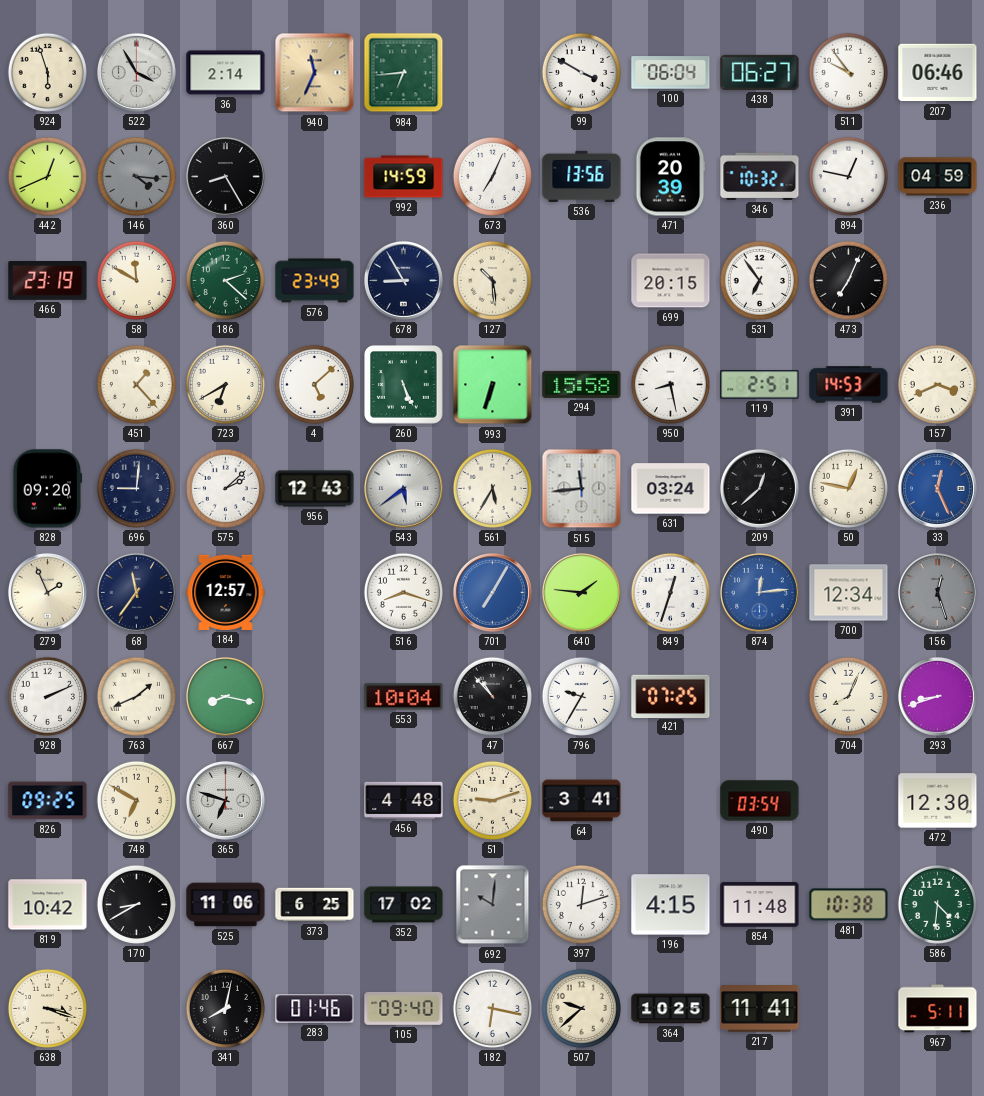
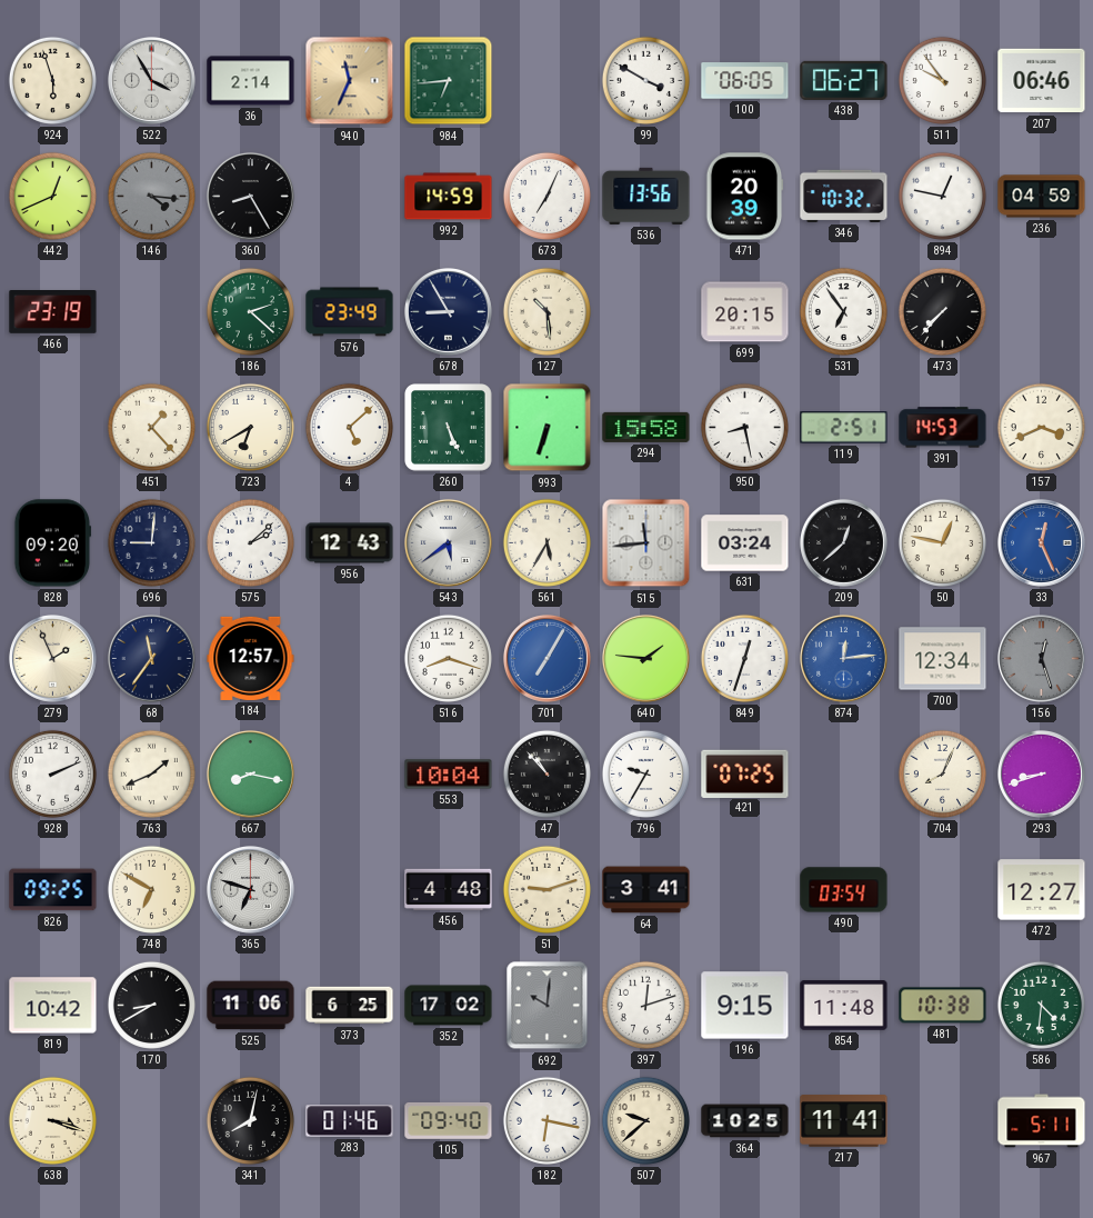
100: 06:04 -> 06:05 (745, 81)
58: 11:50 -> none (136, 280)
473: 7:04 -> 7:37 (942, 311)
472: 12:30 -> 12:27 (1042, 890)
196: 4:15 -> 9:15 (745, 1006)
